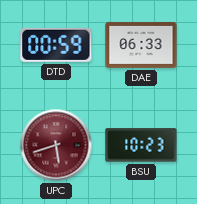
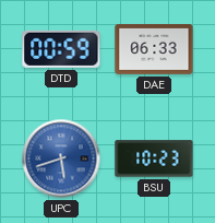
UPC dial: burgundy -> blue (61, 159)
